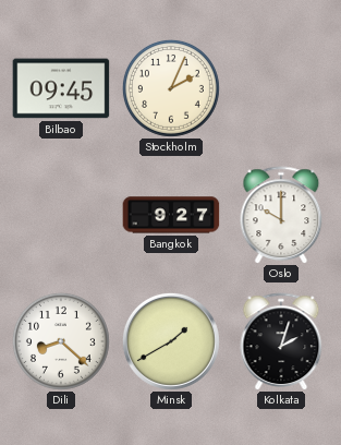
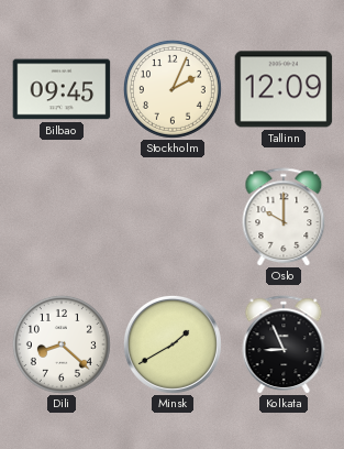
Tallinn: none -> 12:09 (284, 89)
Bangkok: 9:27 -> none (171, 215)
Kolkata: 2:03 -> 8:56 (284, 344)
